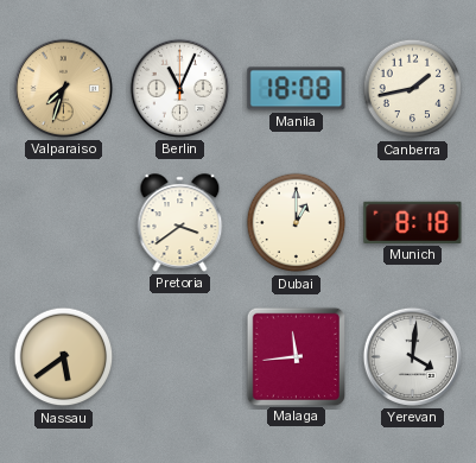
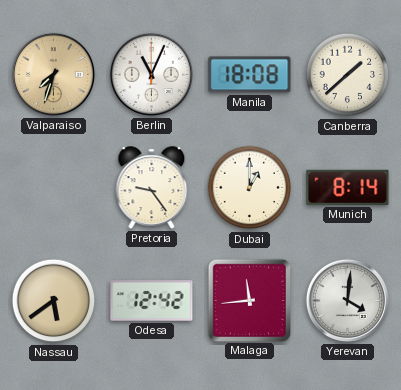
Canberra: 1:43 -> 1:38 (348, 75)
Pretoria: 3:39 -> 9:24 (152, 188)
Munich: 8:18 -> 8:14 (348, 187)
Odesa: none -> 12:42 (152, 301)
